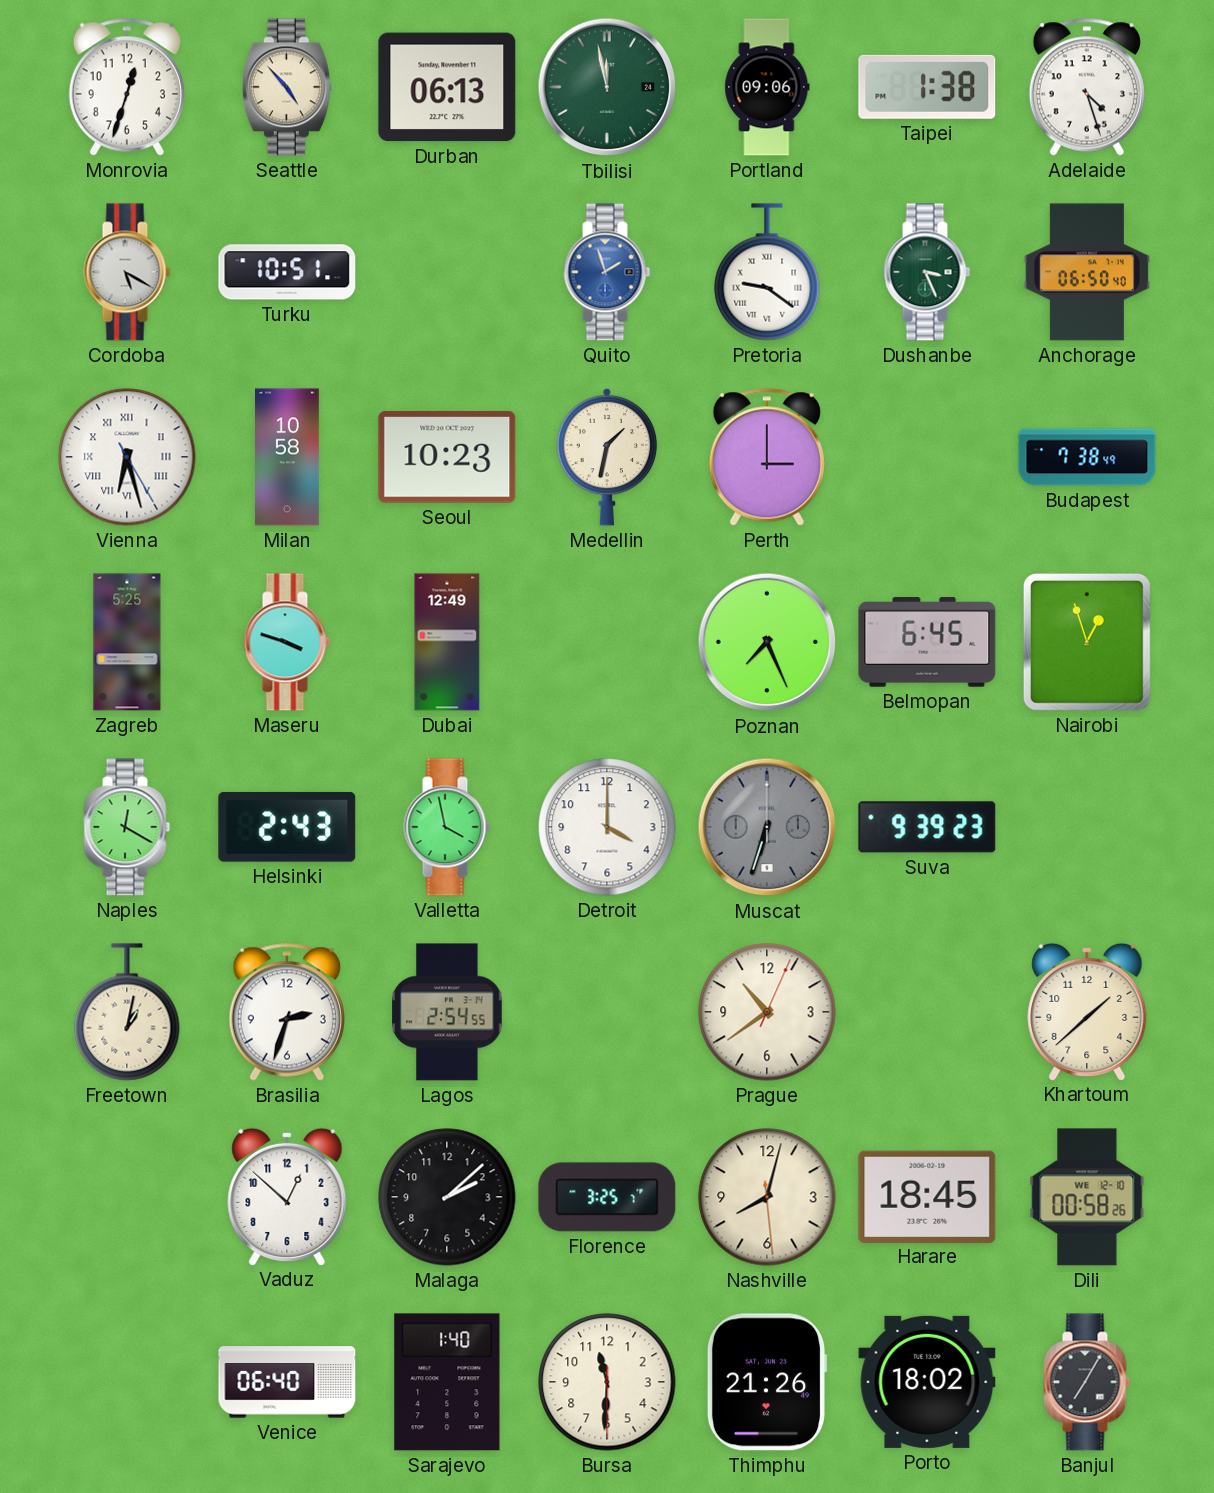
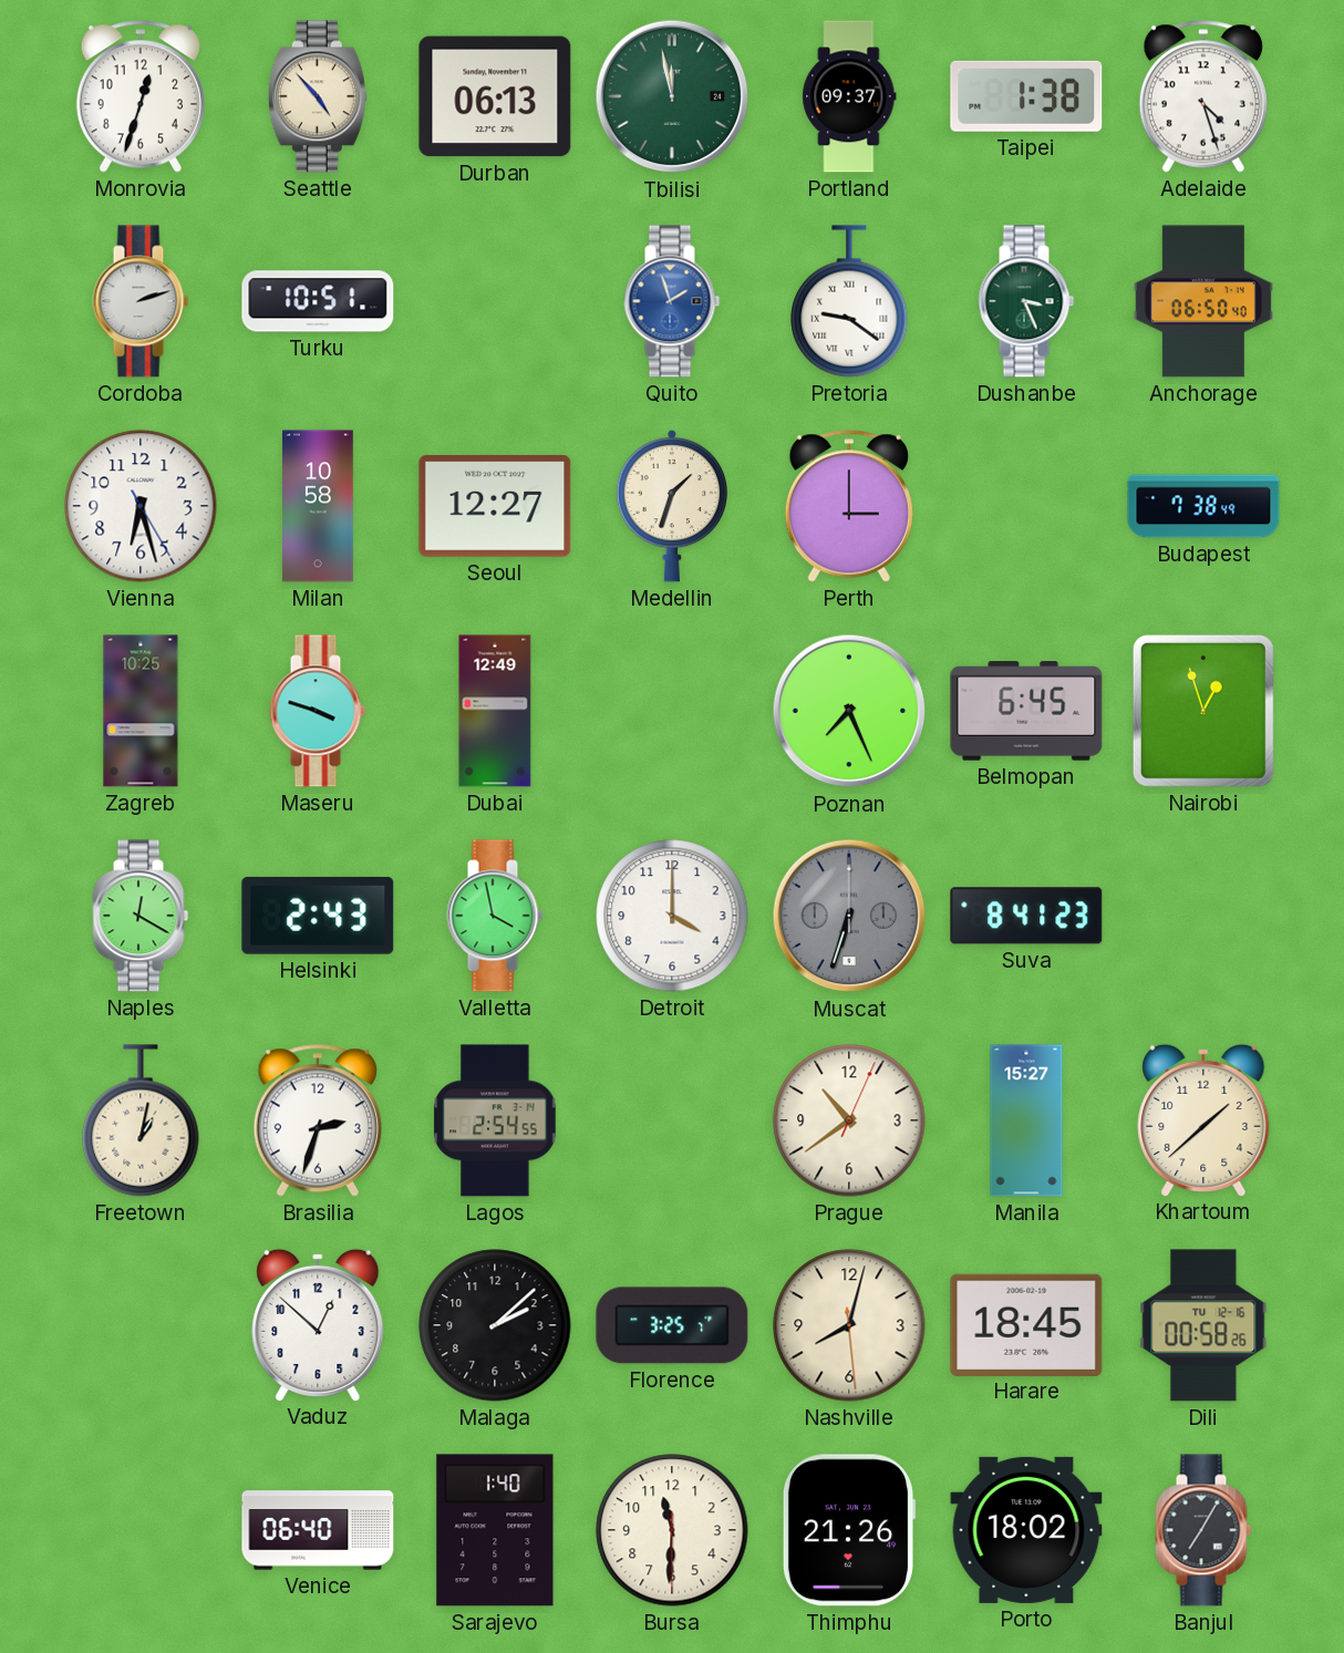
Portland: 09:06 -> 09:37 (849, 96)
Cordoba: 5:20 -> 2:12 (141, 301)
Vienna numerals: Roman -> Arabic (141, 506)
Seoul: 10:23 -> 12:27 (495, 507)
Medellin: 1:32 -> 1:33 (672, 506)
Zagreb: 5:25 -> 10:25 (141, 711)
Suva: 9:39 -> 8:41 (1026, 916)
Manila: none -> 15:27 (1026, 1120)
Dili date: WE 12-10 -> TU 12-16 (1203, 1325)
